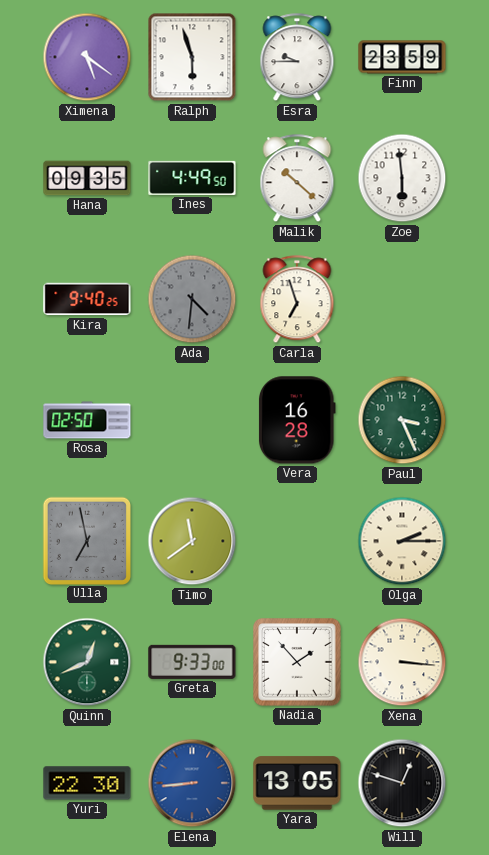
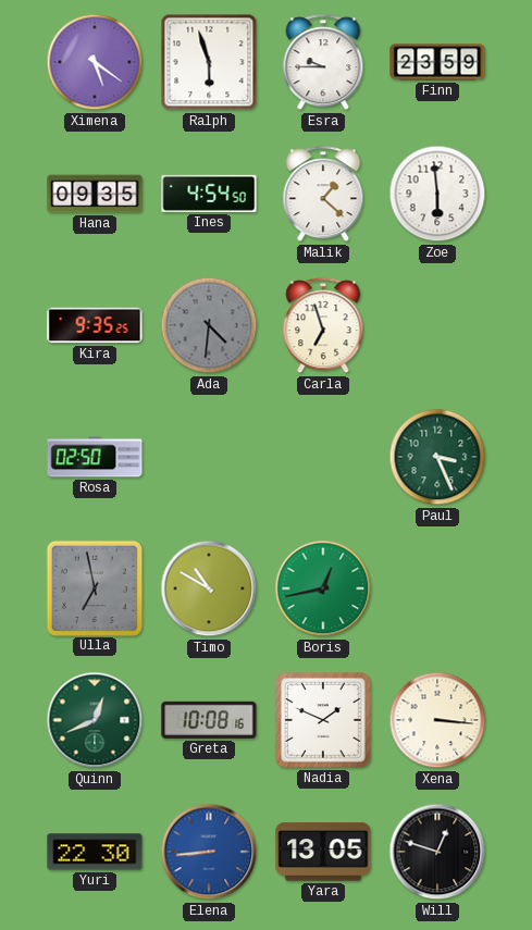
Ines: 4:49 -> 4:54 (209, 194)
Malik: 10:22 -> 1:22 (323, 195)
Kira: 9:40 -> 9:35 (95, 325)
Vera: 16:28 -> none (297, 420)
Timo: 11:39 -> 10:50 (209, 588)
Boris: none -> 12:43 (323, 588)
Olga: 2:15 -> none (402, 541)
Greta: 9:33 -> 10:08 (209, 720)
Nadia: 1:53 -> 1:49 (324, 721)
